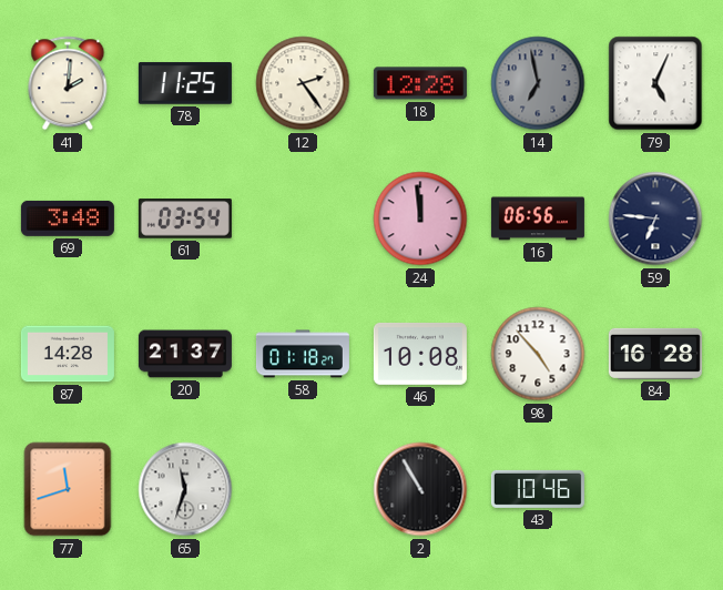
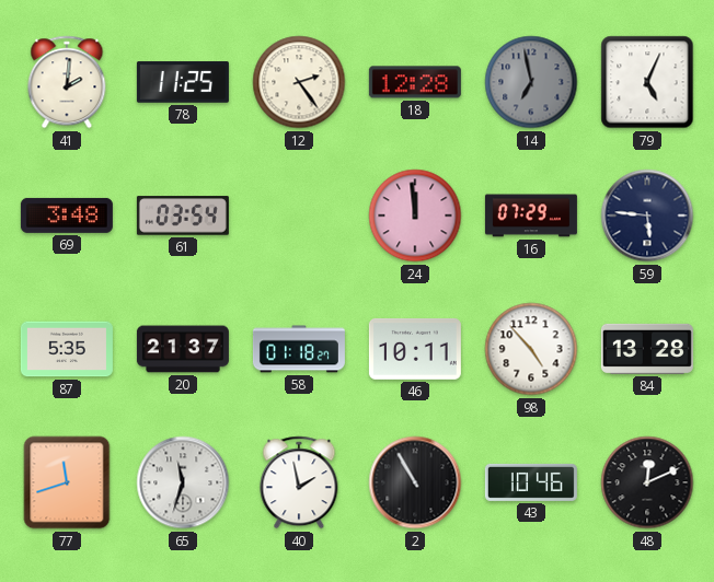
16: 06:56 -> 07:29 (531, 216)
59: 6:46 -> 5:46 (647, 216)
87: 14:28 -> 5:35 (67, 349)
46: 10:08 -> 10:11 (415, 349)
84: 16:28 -> 13:28 (647, 349)
40: none -> 1:58 (299, 482)
48: none -> 12:11 (647, 482)
